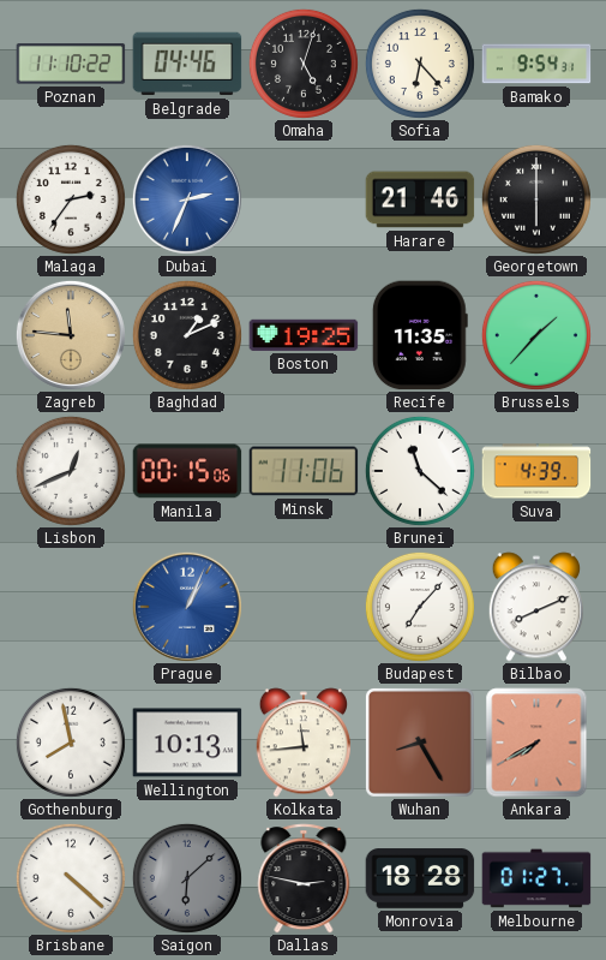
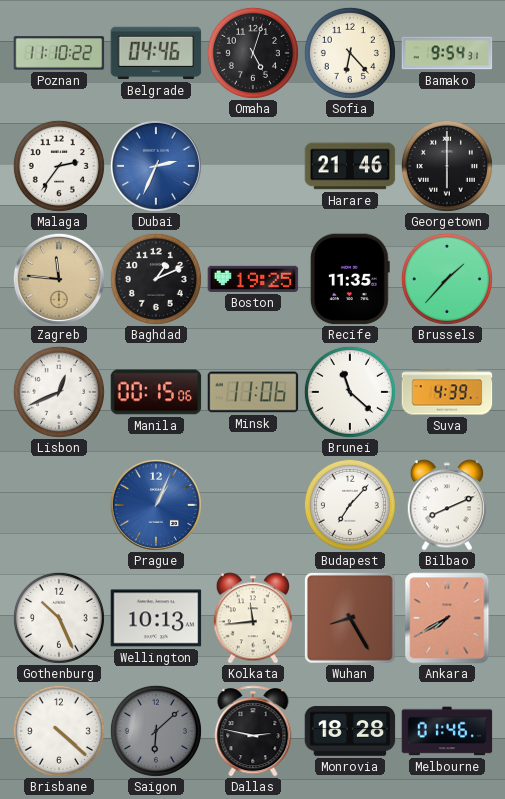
Gothenburg: 7:58 -> 10:26 (59, 618)
Melbourne: 01:27 -> 01:46 (447, 731)
